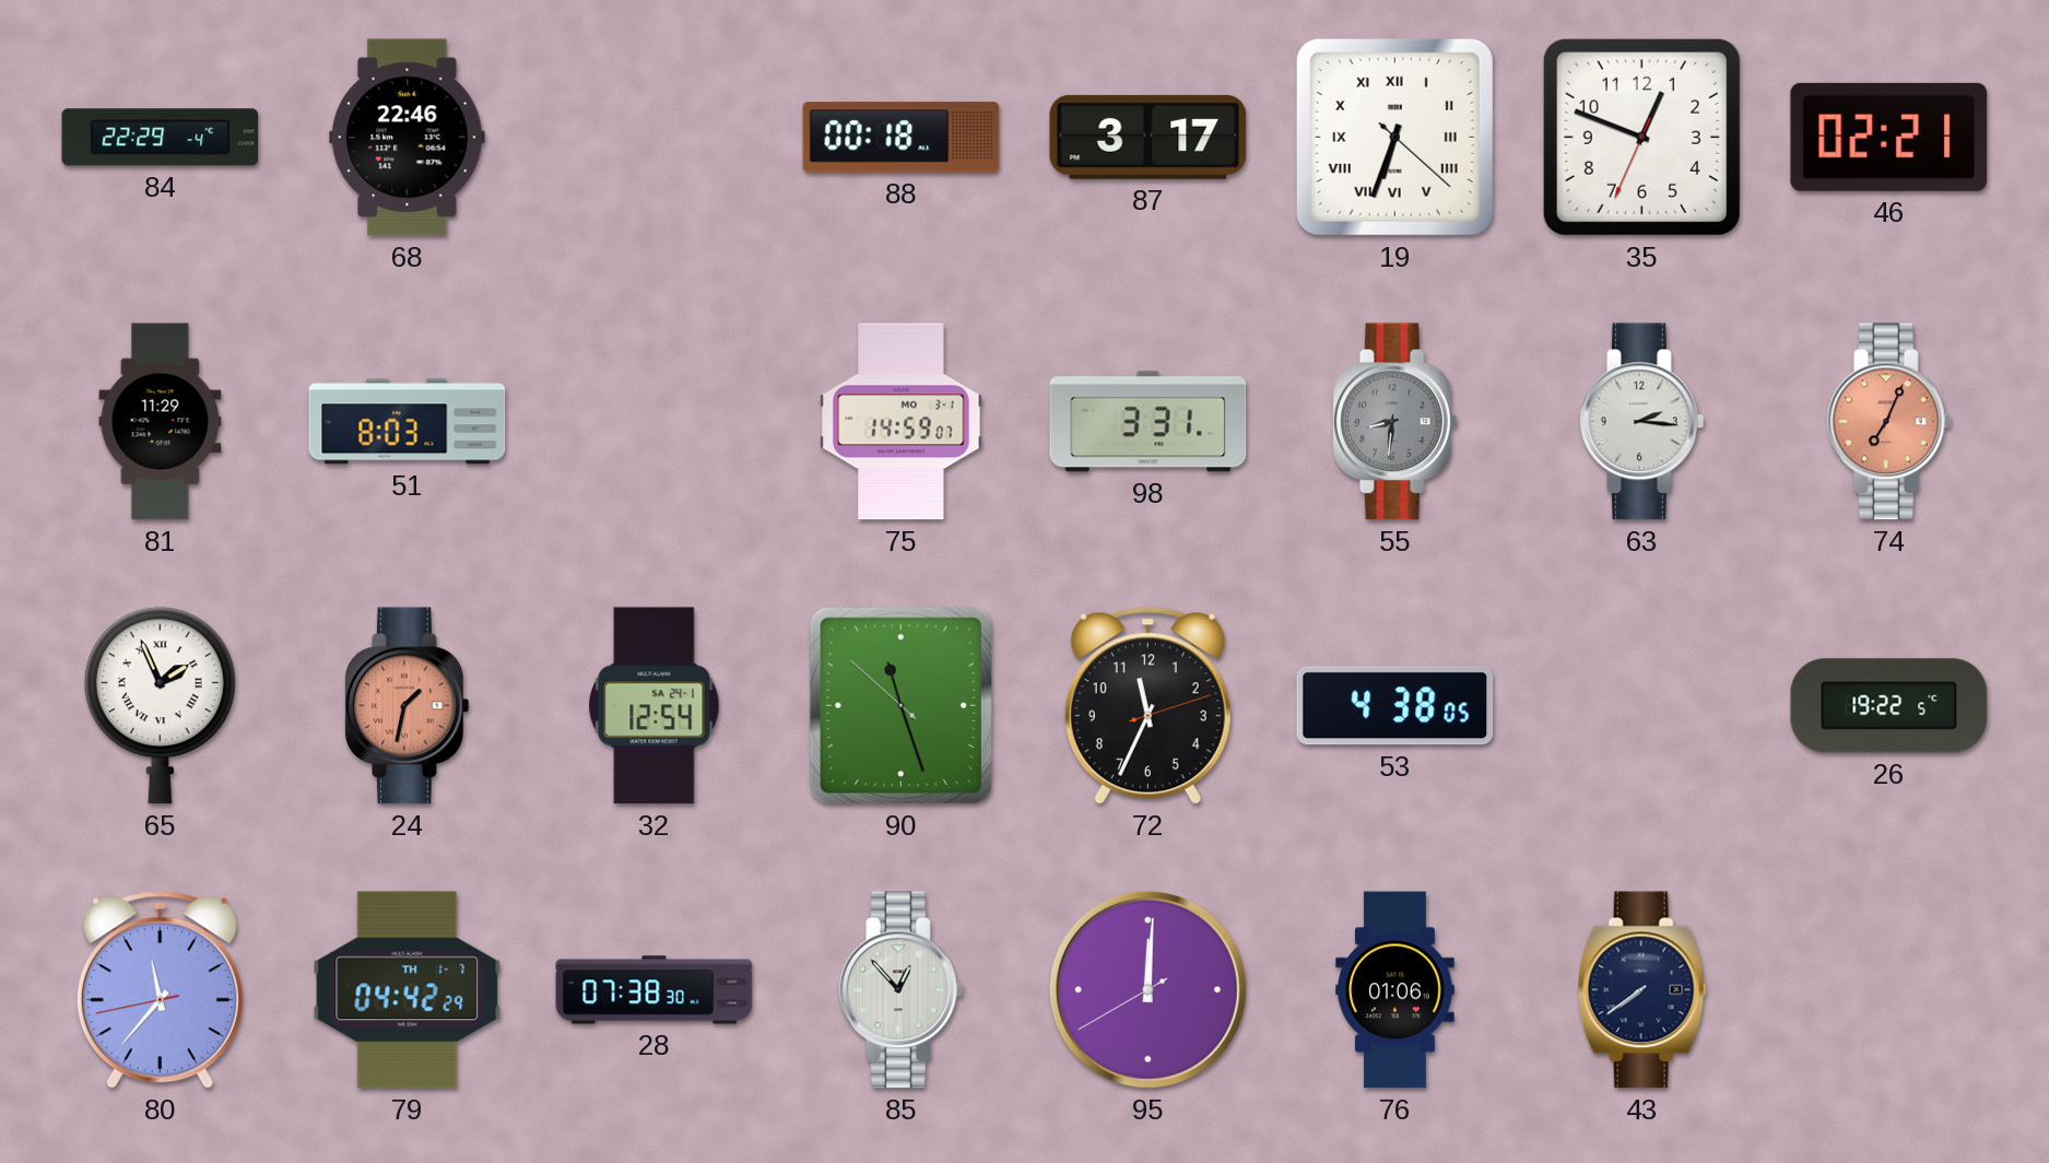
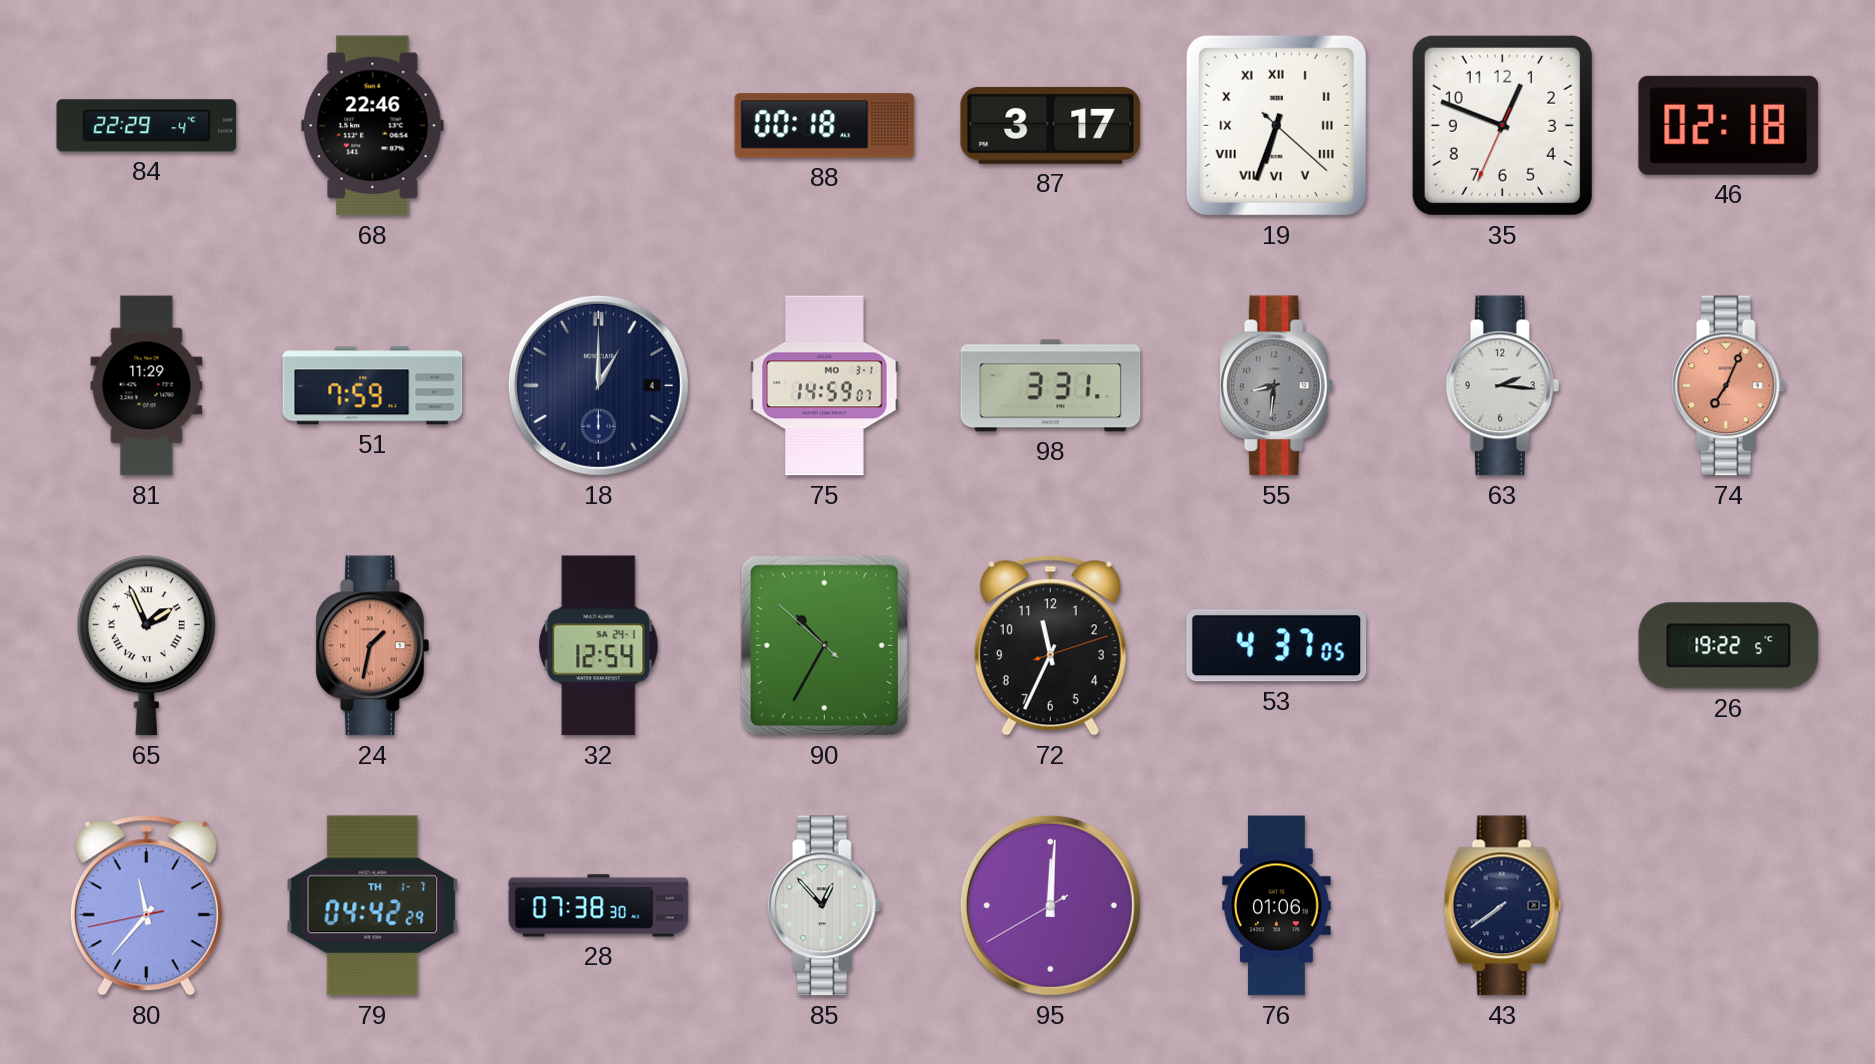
46: 02:21 -> 02:18 (1729, 125)
51: 8:03 -> 7:59 (373, 386)
18: none -> 1:00 (598, 385)
90: 11:26 -> 10:34 (824, 645)
53: 4:38 -> 4:37 (1277, 646)
